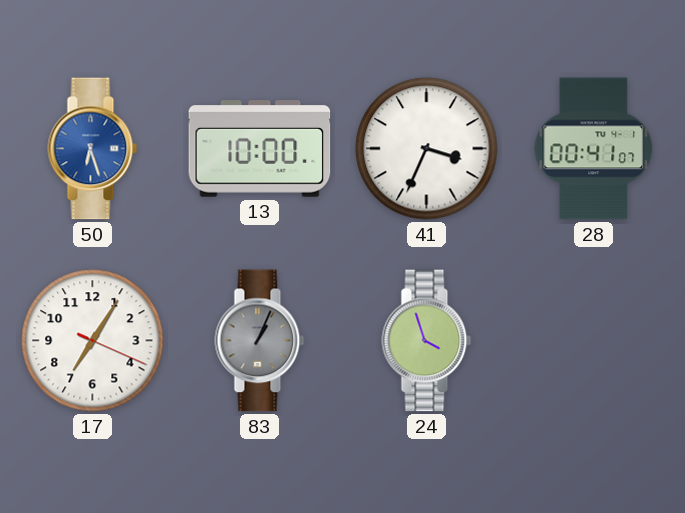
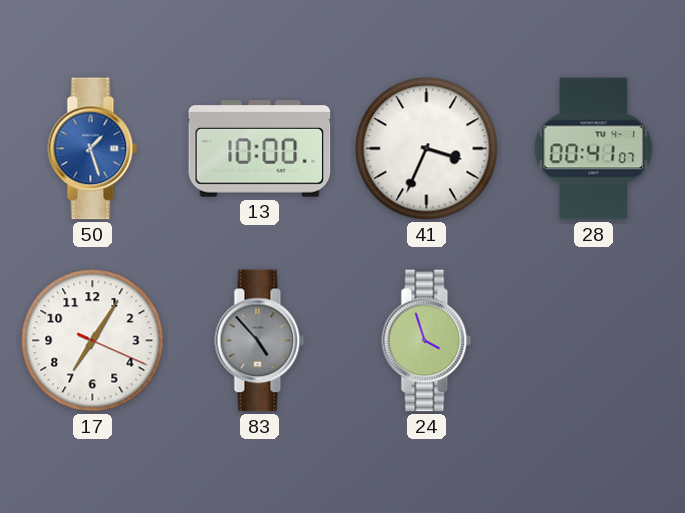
50: 6:27 -> 1:27 (93, 149)
83: 1:04 -> 4:53 (260, 341)
